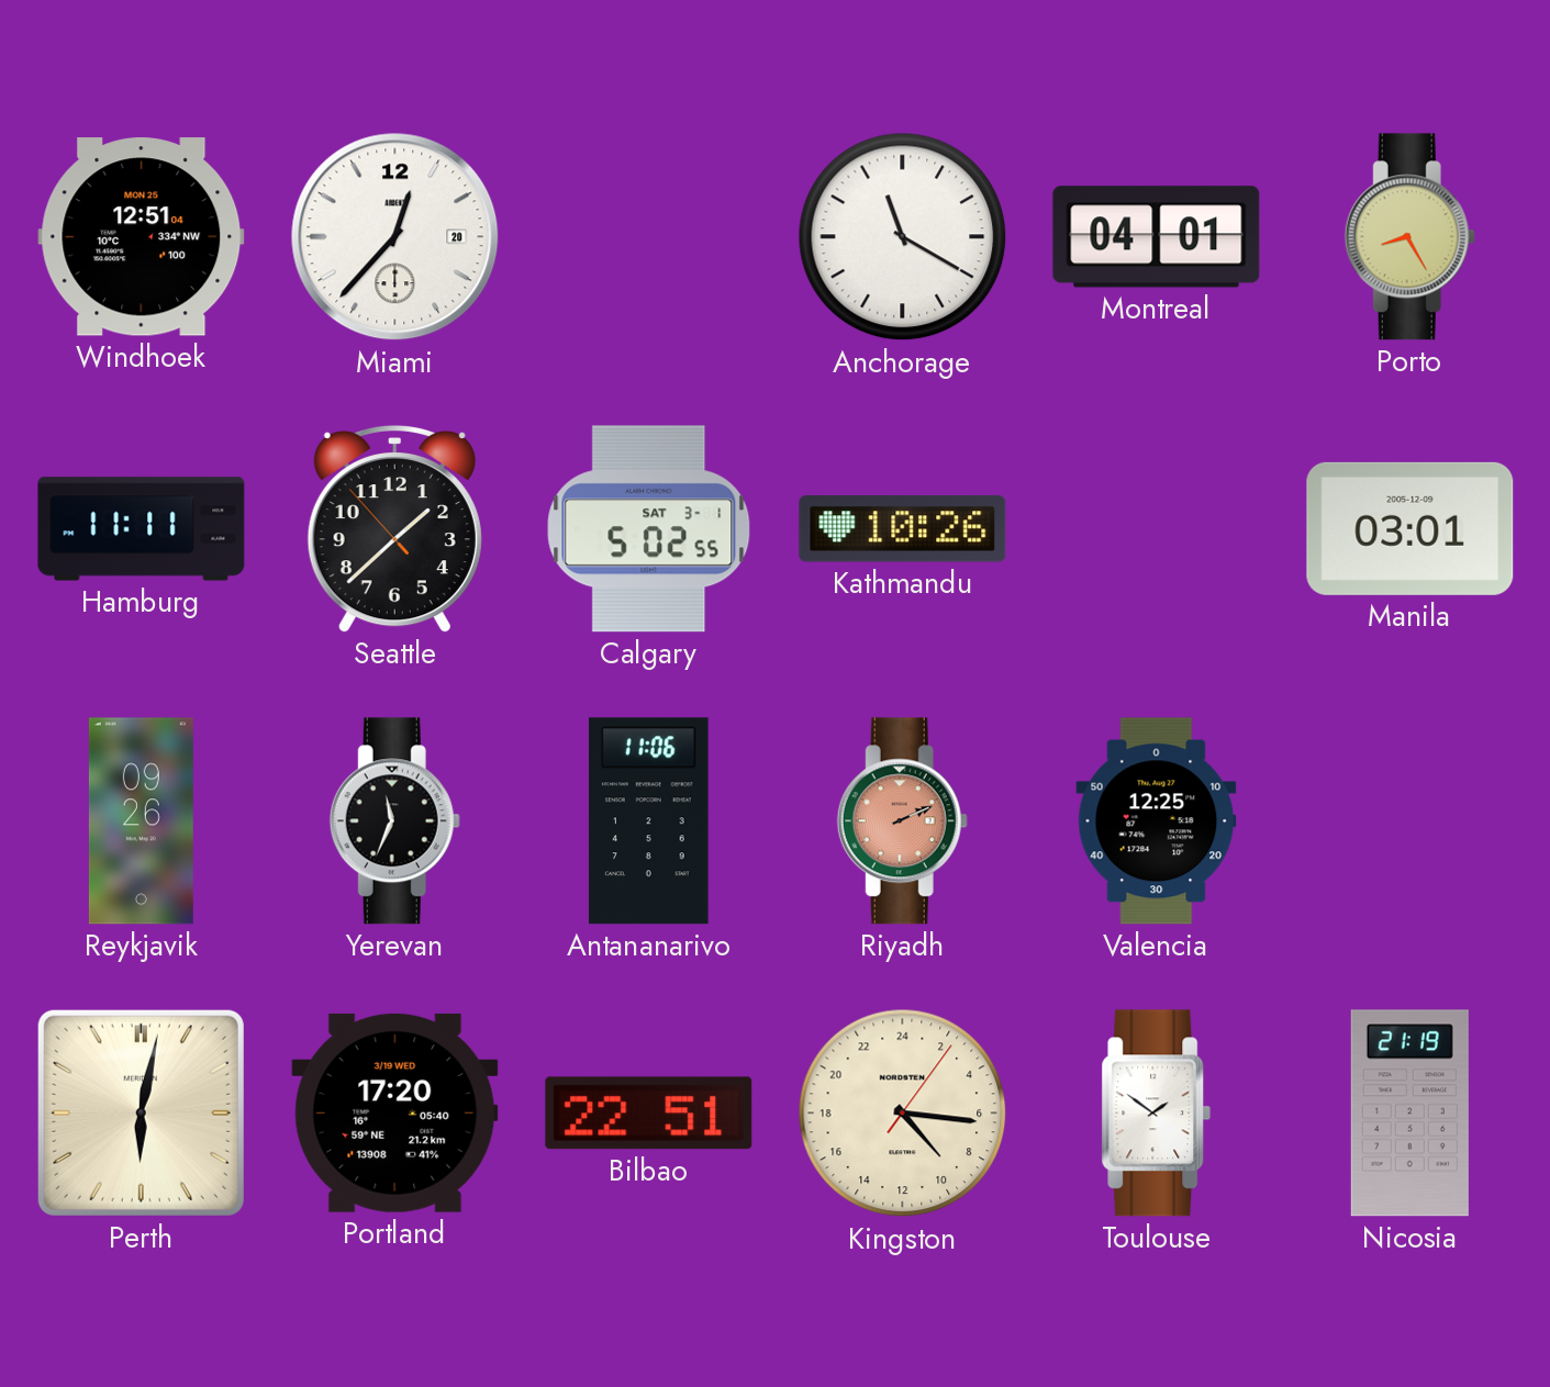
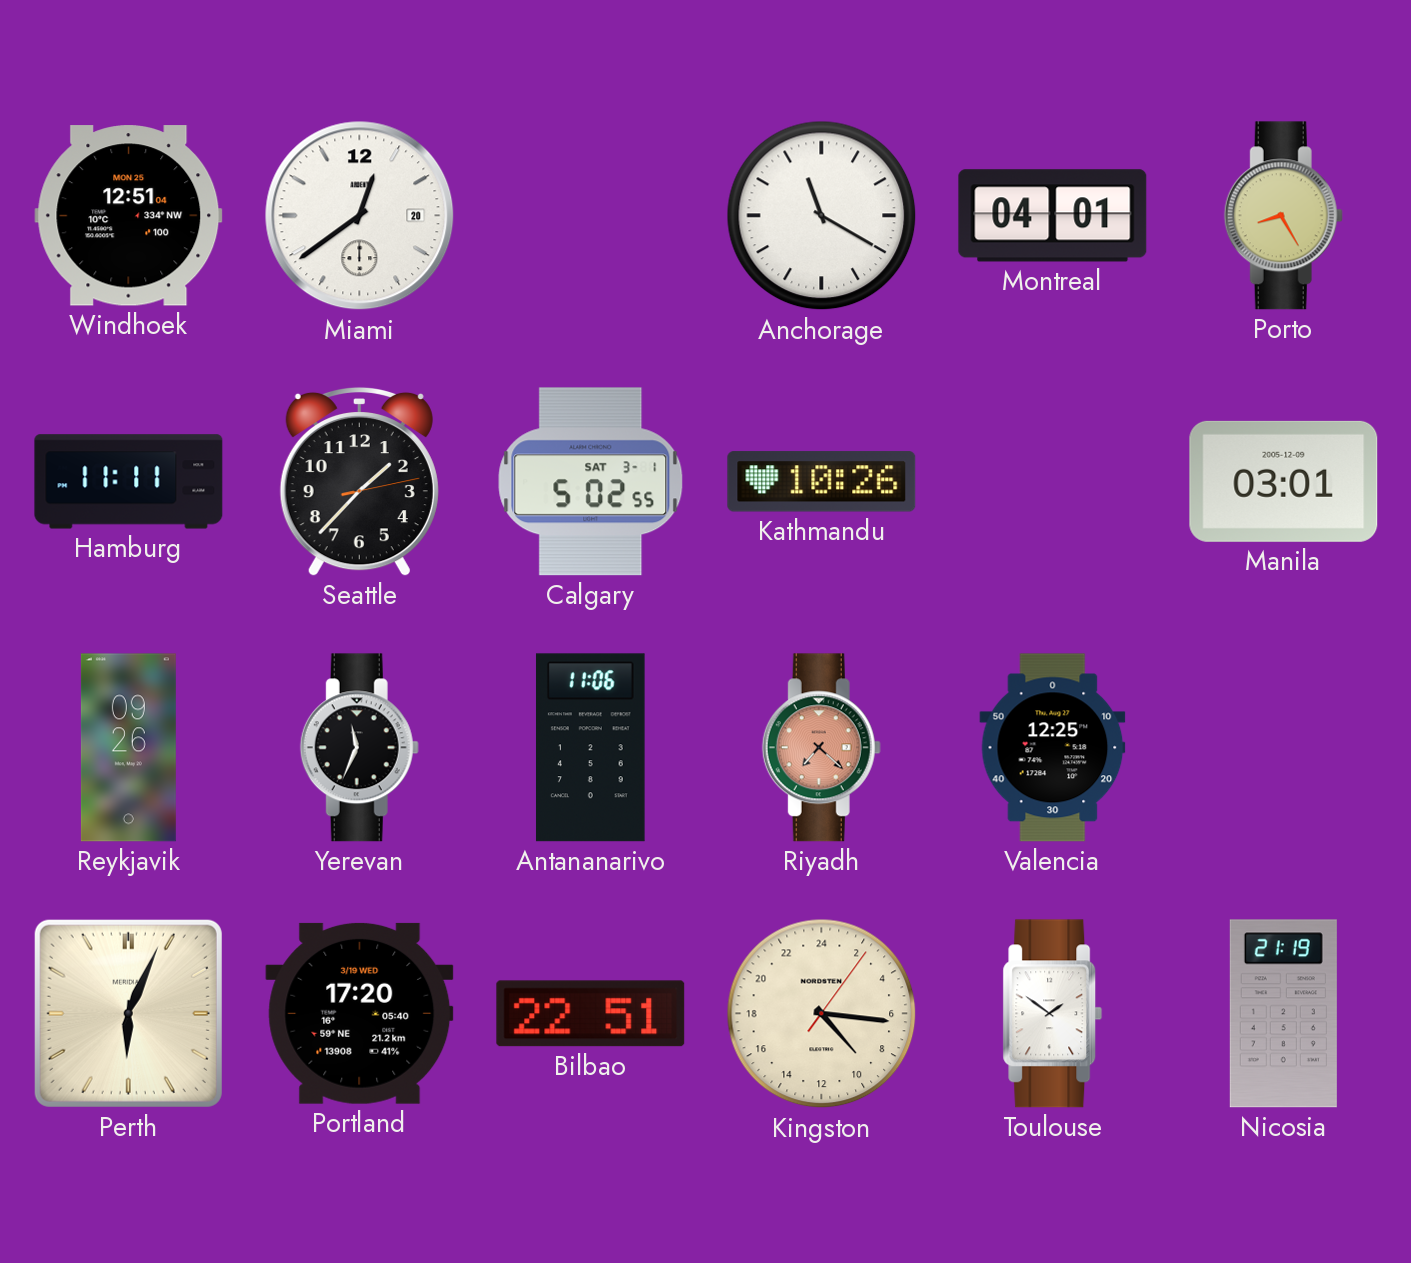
Miami: 12:37 -> 12:39 (360, 216)
Seattle: 1:37:53 -> 1:37:13 (359, 481)
Riyadh: 2:11 -> 7:22 (821, 748)
Perth: 6:02 -> 6:04 (128, 1013)
